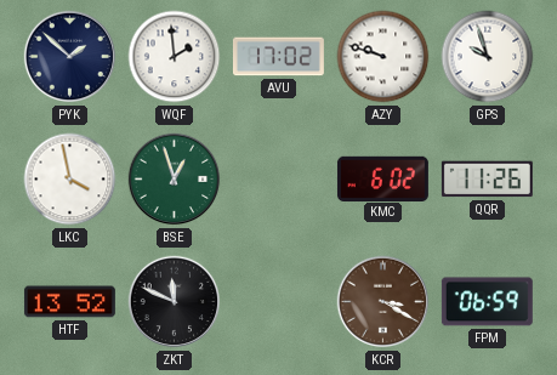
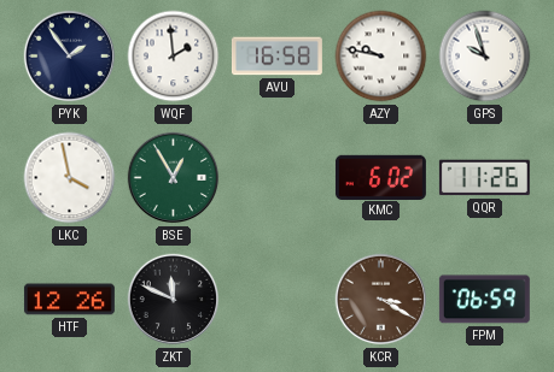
PYK: 1:52 -> 1:54 (70, 57)
AVU: 17:02 -> 16:58 (276, 57)
AZY: 9:48 -> 9:47 (381, 57)
BSE: 12:57 -> 12:55 (174, 178)
HTF: 13:52 -> 12:26 (69, 300)
